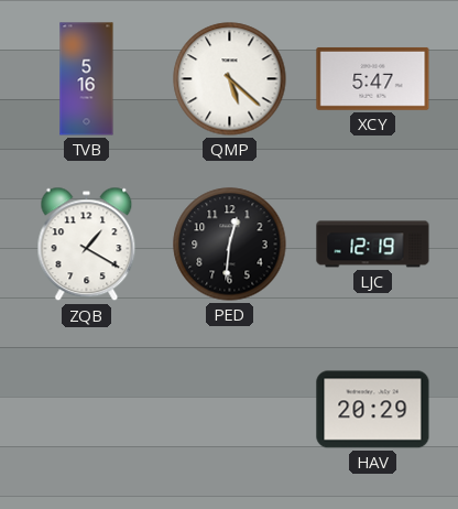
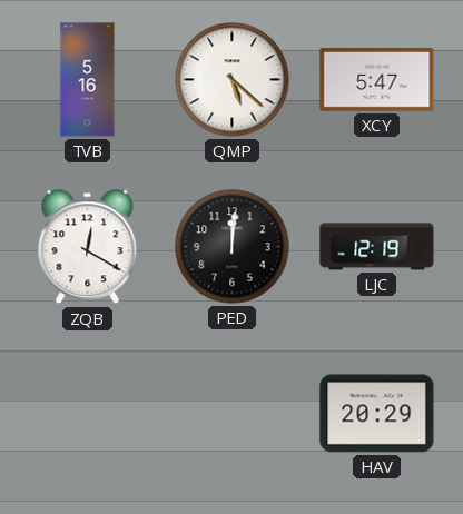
ZQB: 1:20 -> 12:20 (88, 247)
PED: 12:31 -> 12:01 (233, 247)
